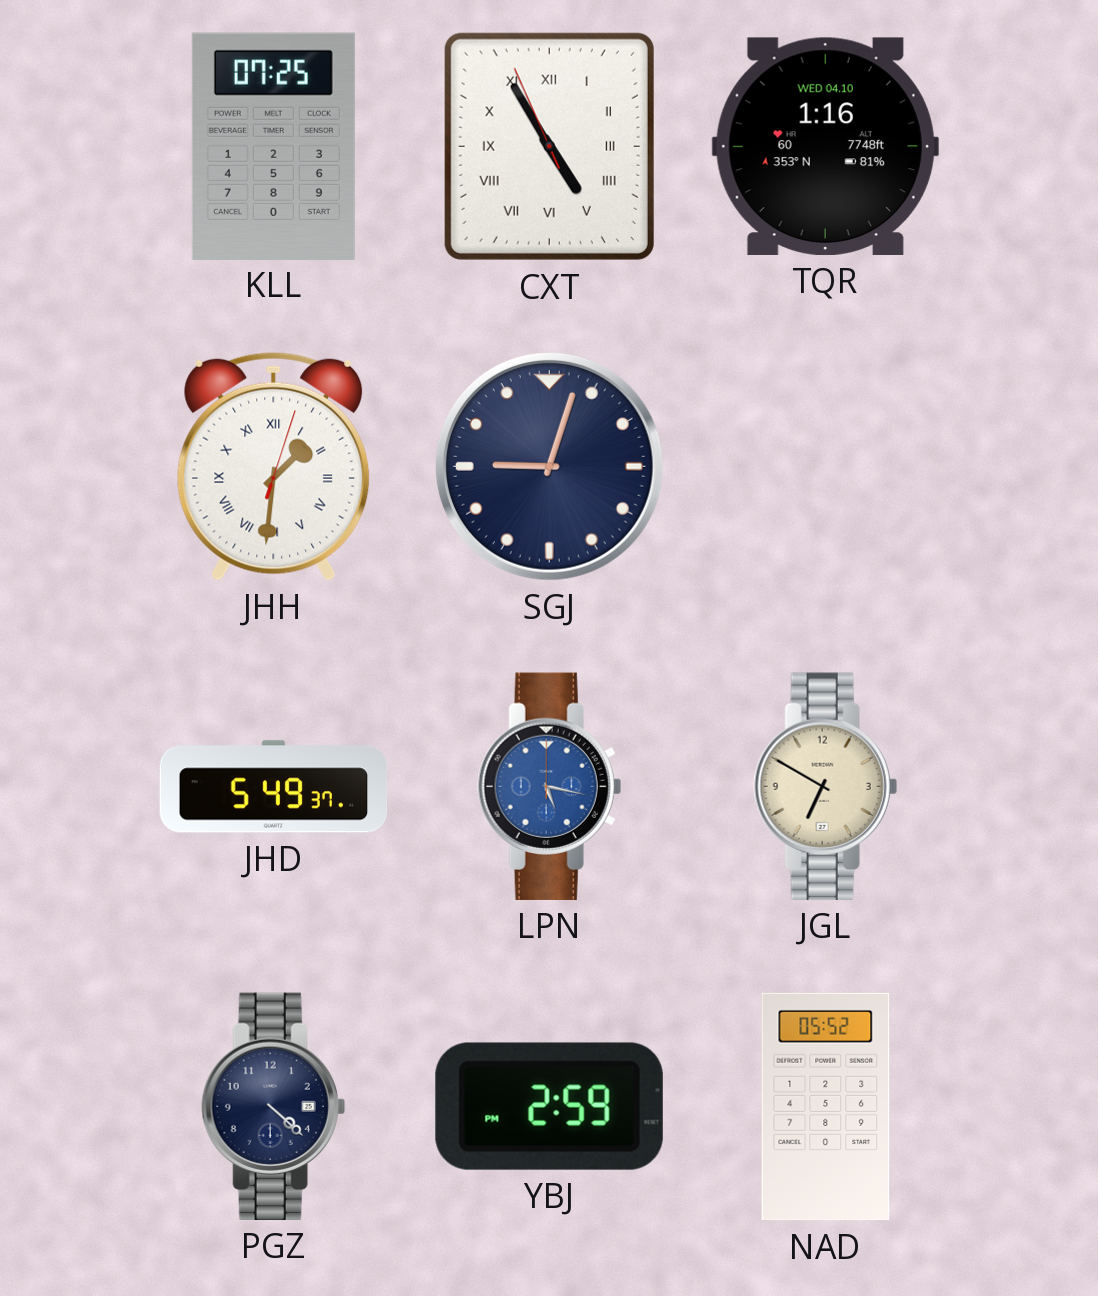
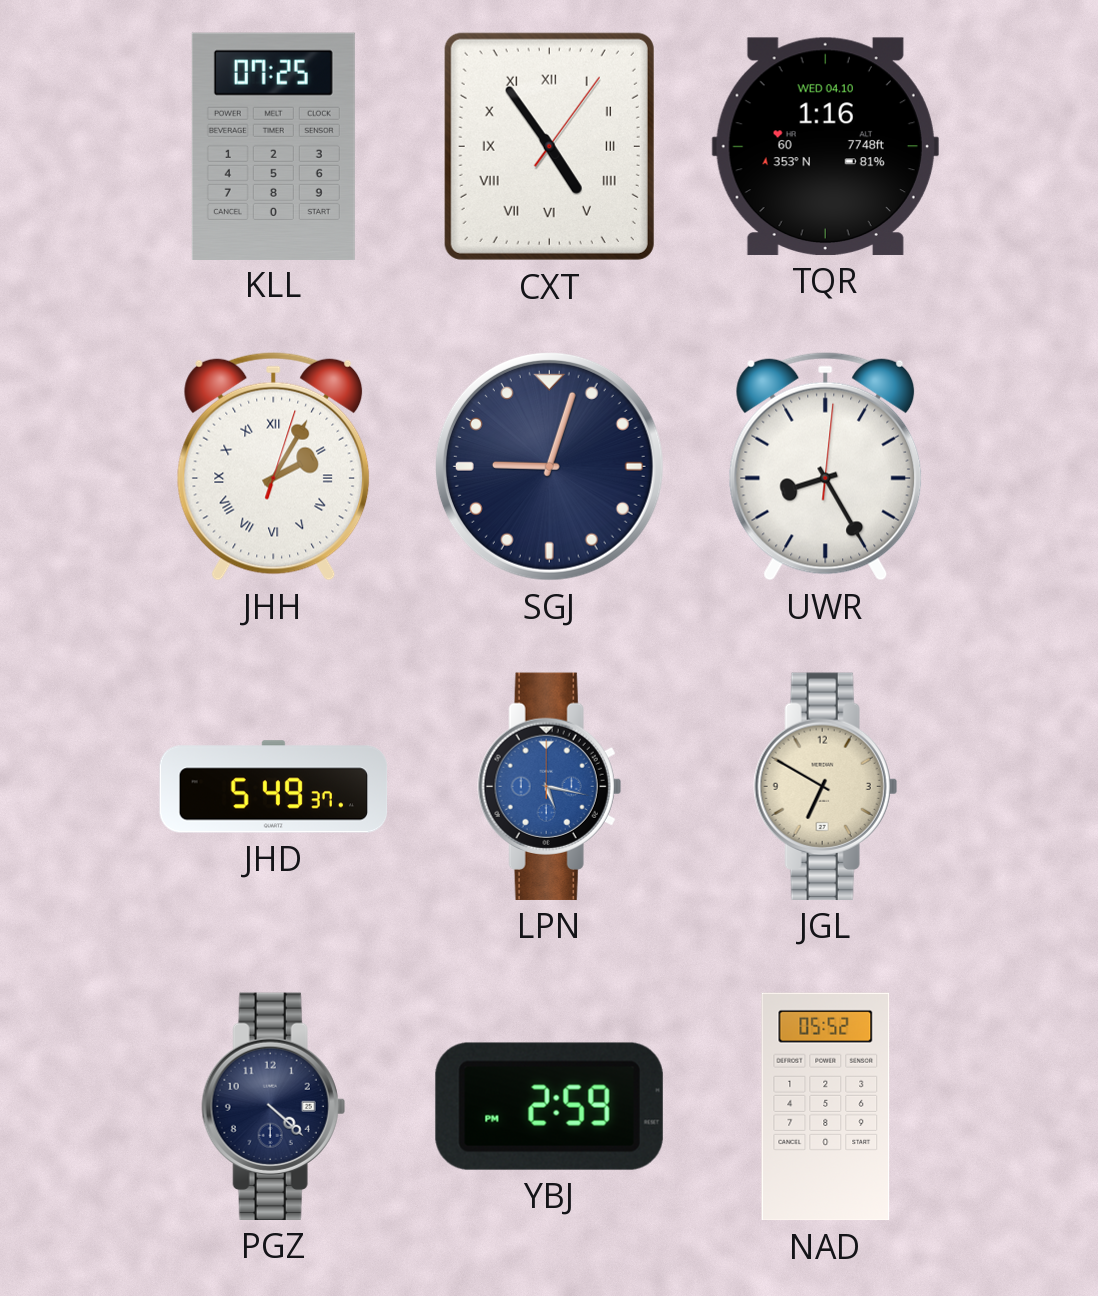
CXT: 4:54:56 -> 4:54:06 (549, 146)
JHH: 1:31 -> 2:05 (274, 466)
UWR: none -> 8:25 (826, 466)
